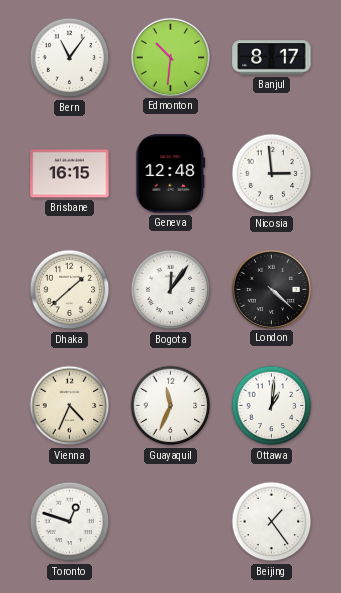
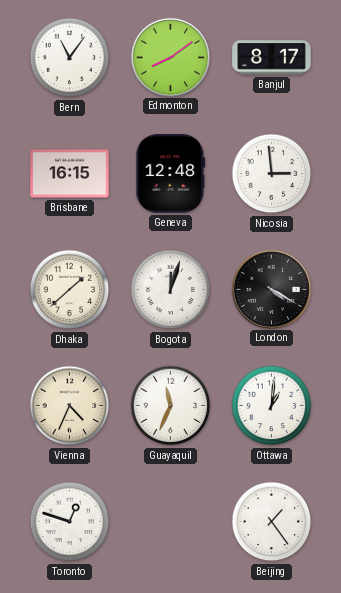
Edmonton: 10:31 -> 8:09 (170, 57)
Bogota: 12:06 -> 12:03 (171, 290)
London: 4:22 -> 4:20 (271, 289)
